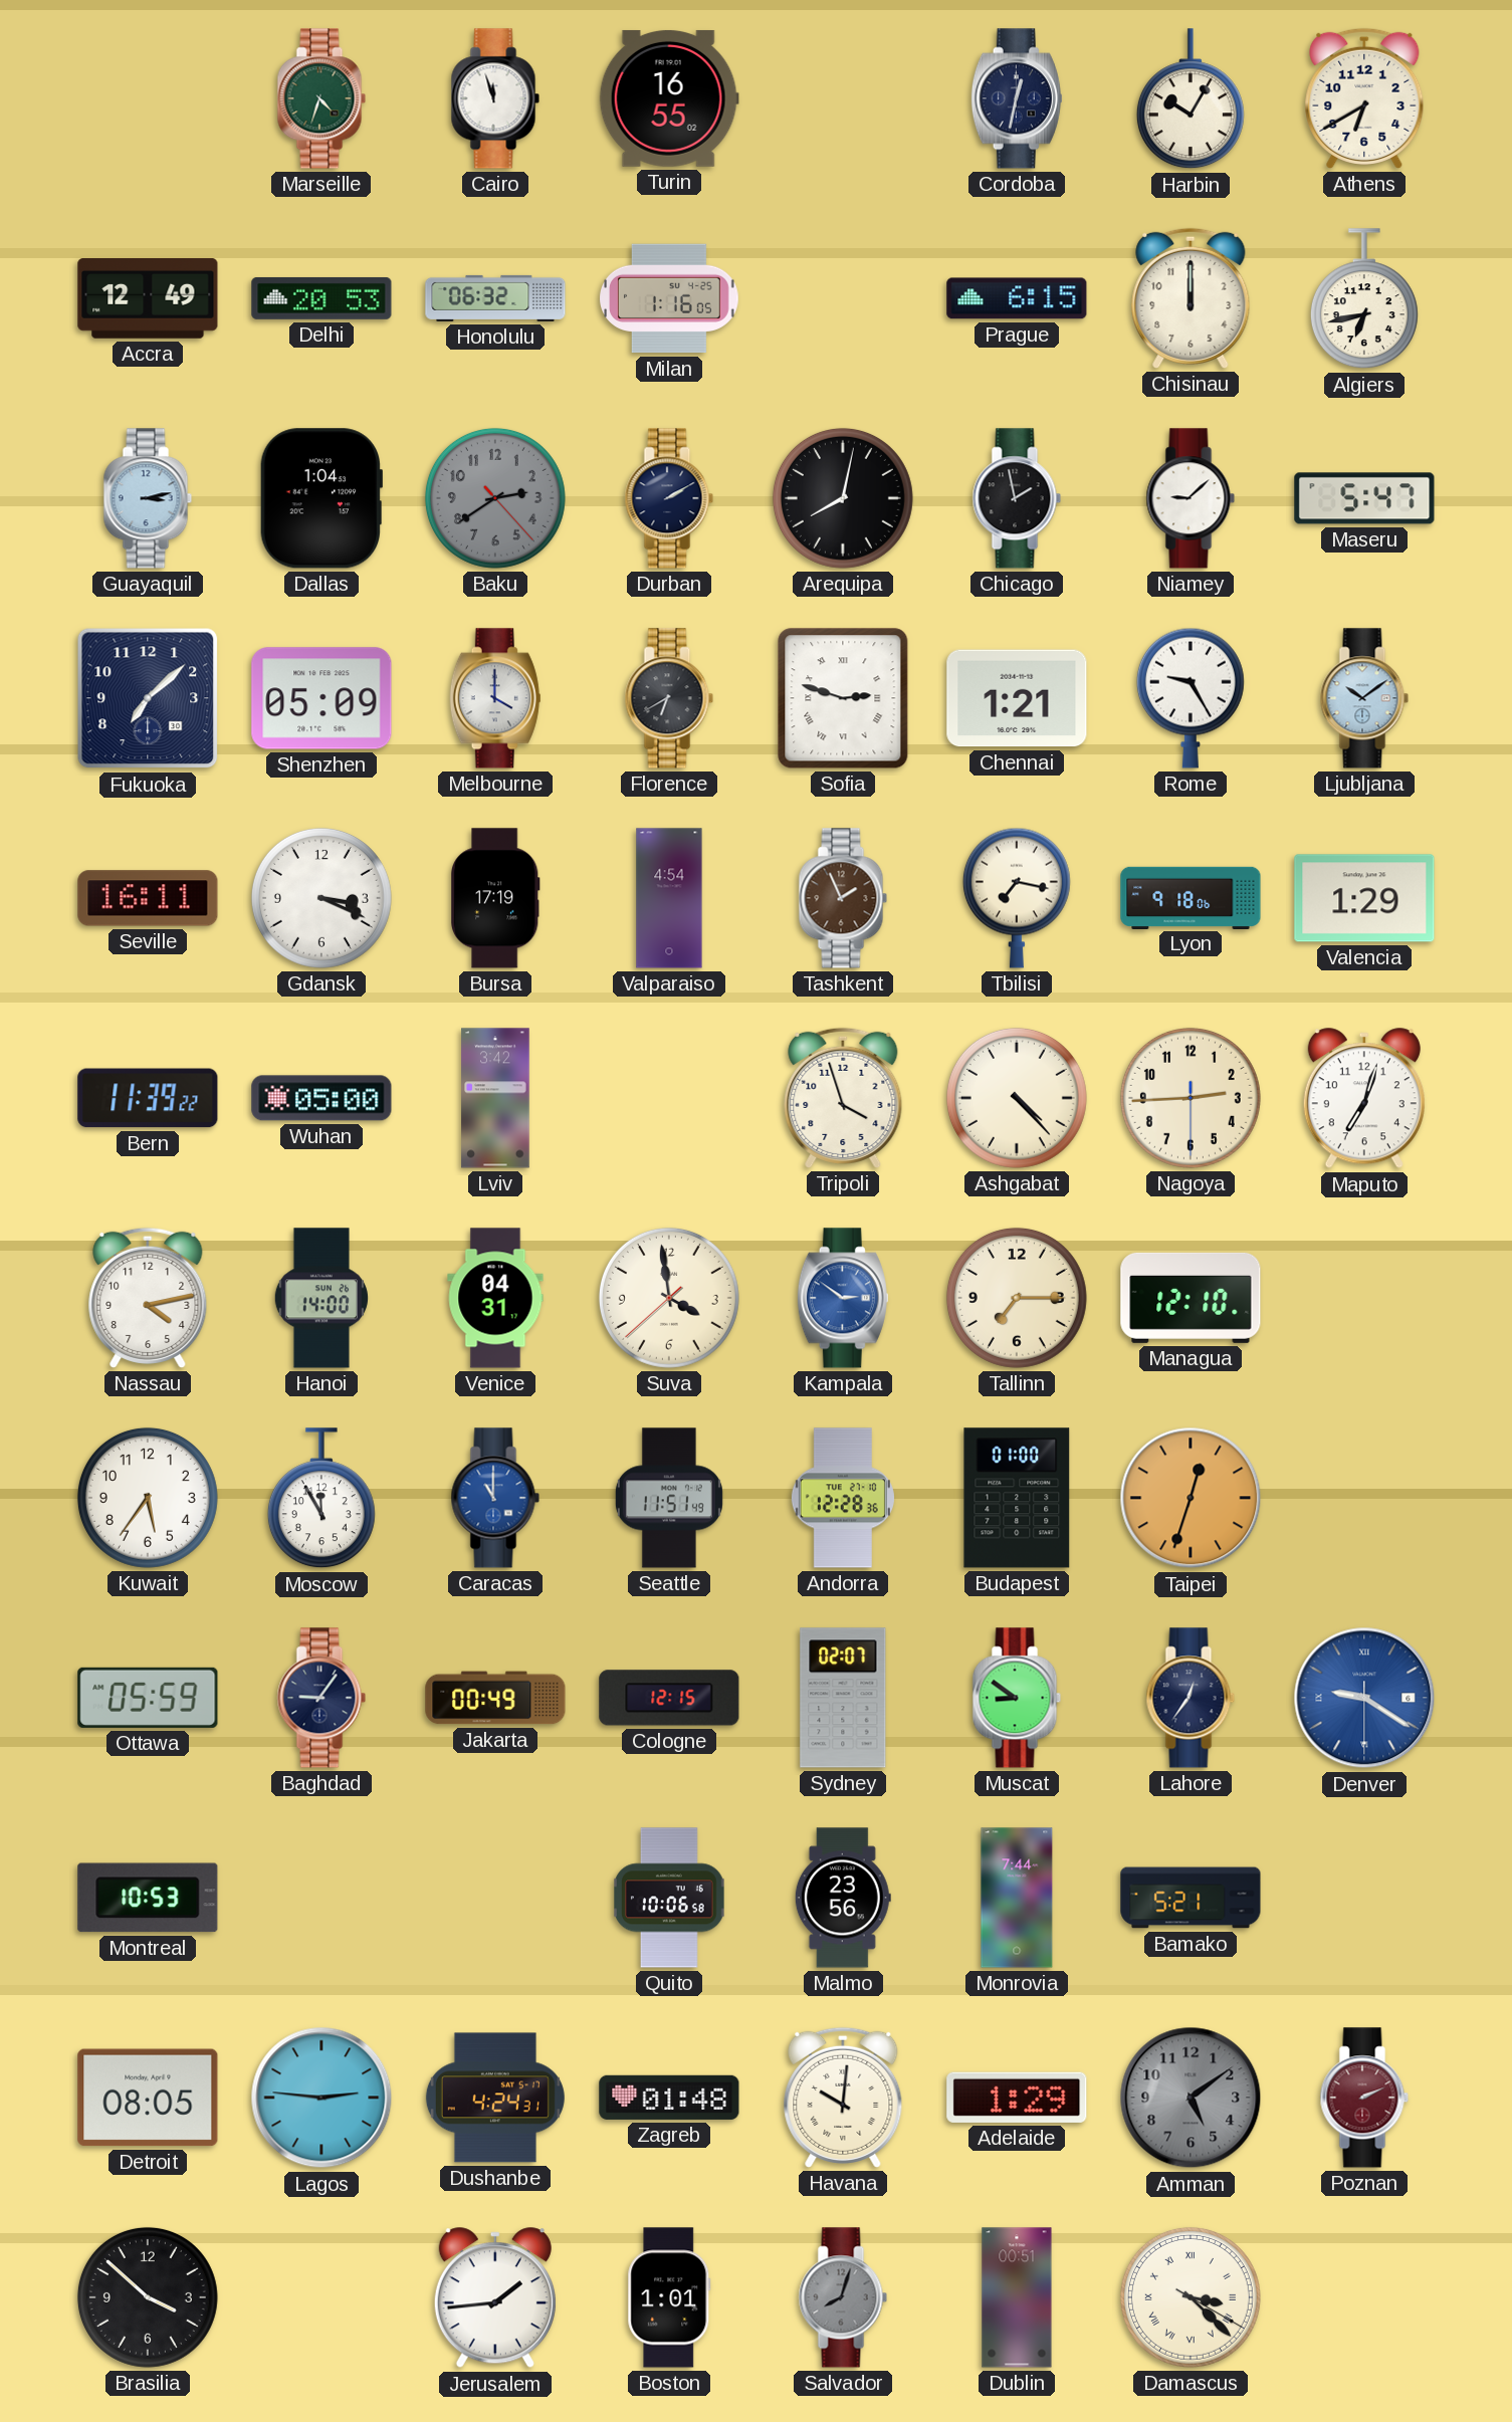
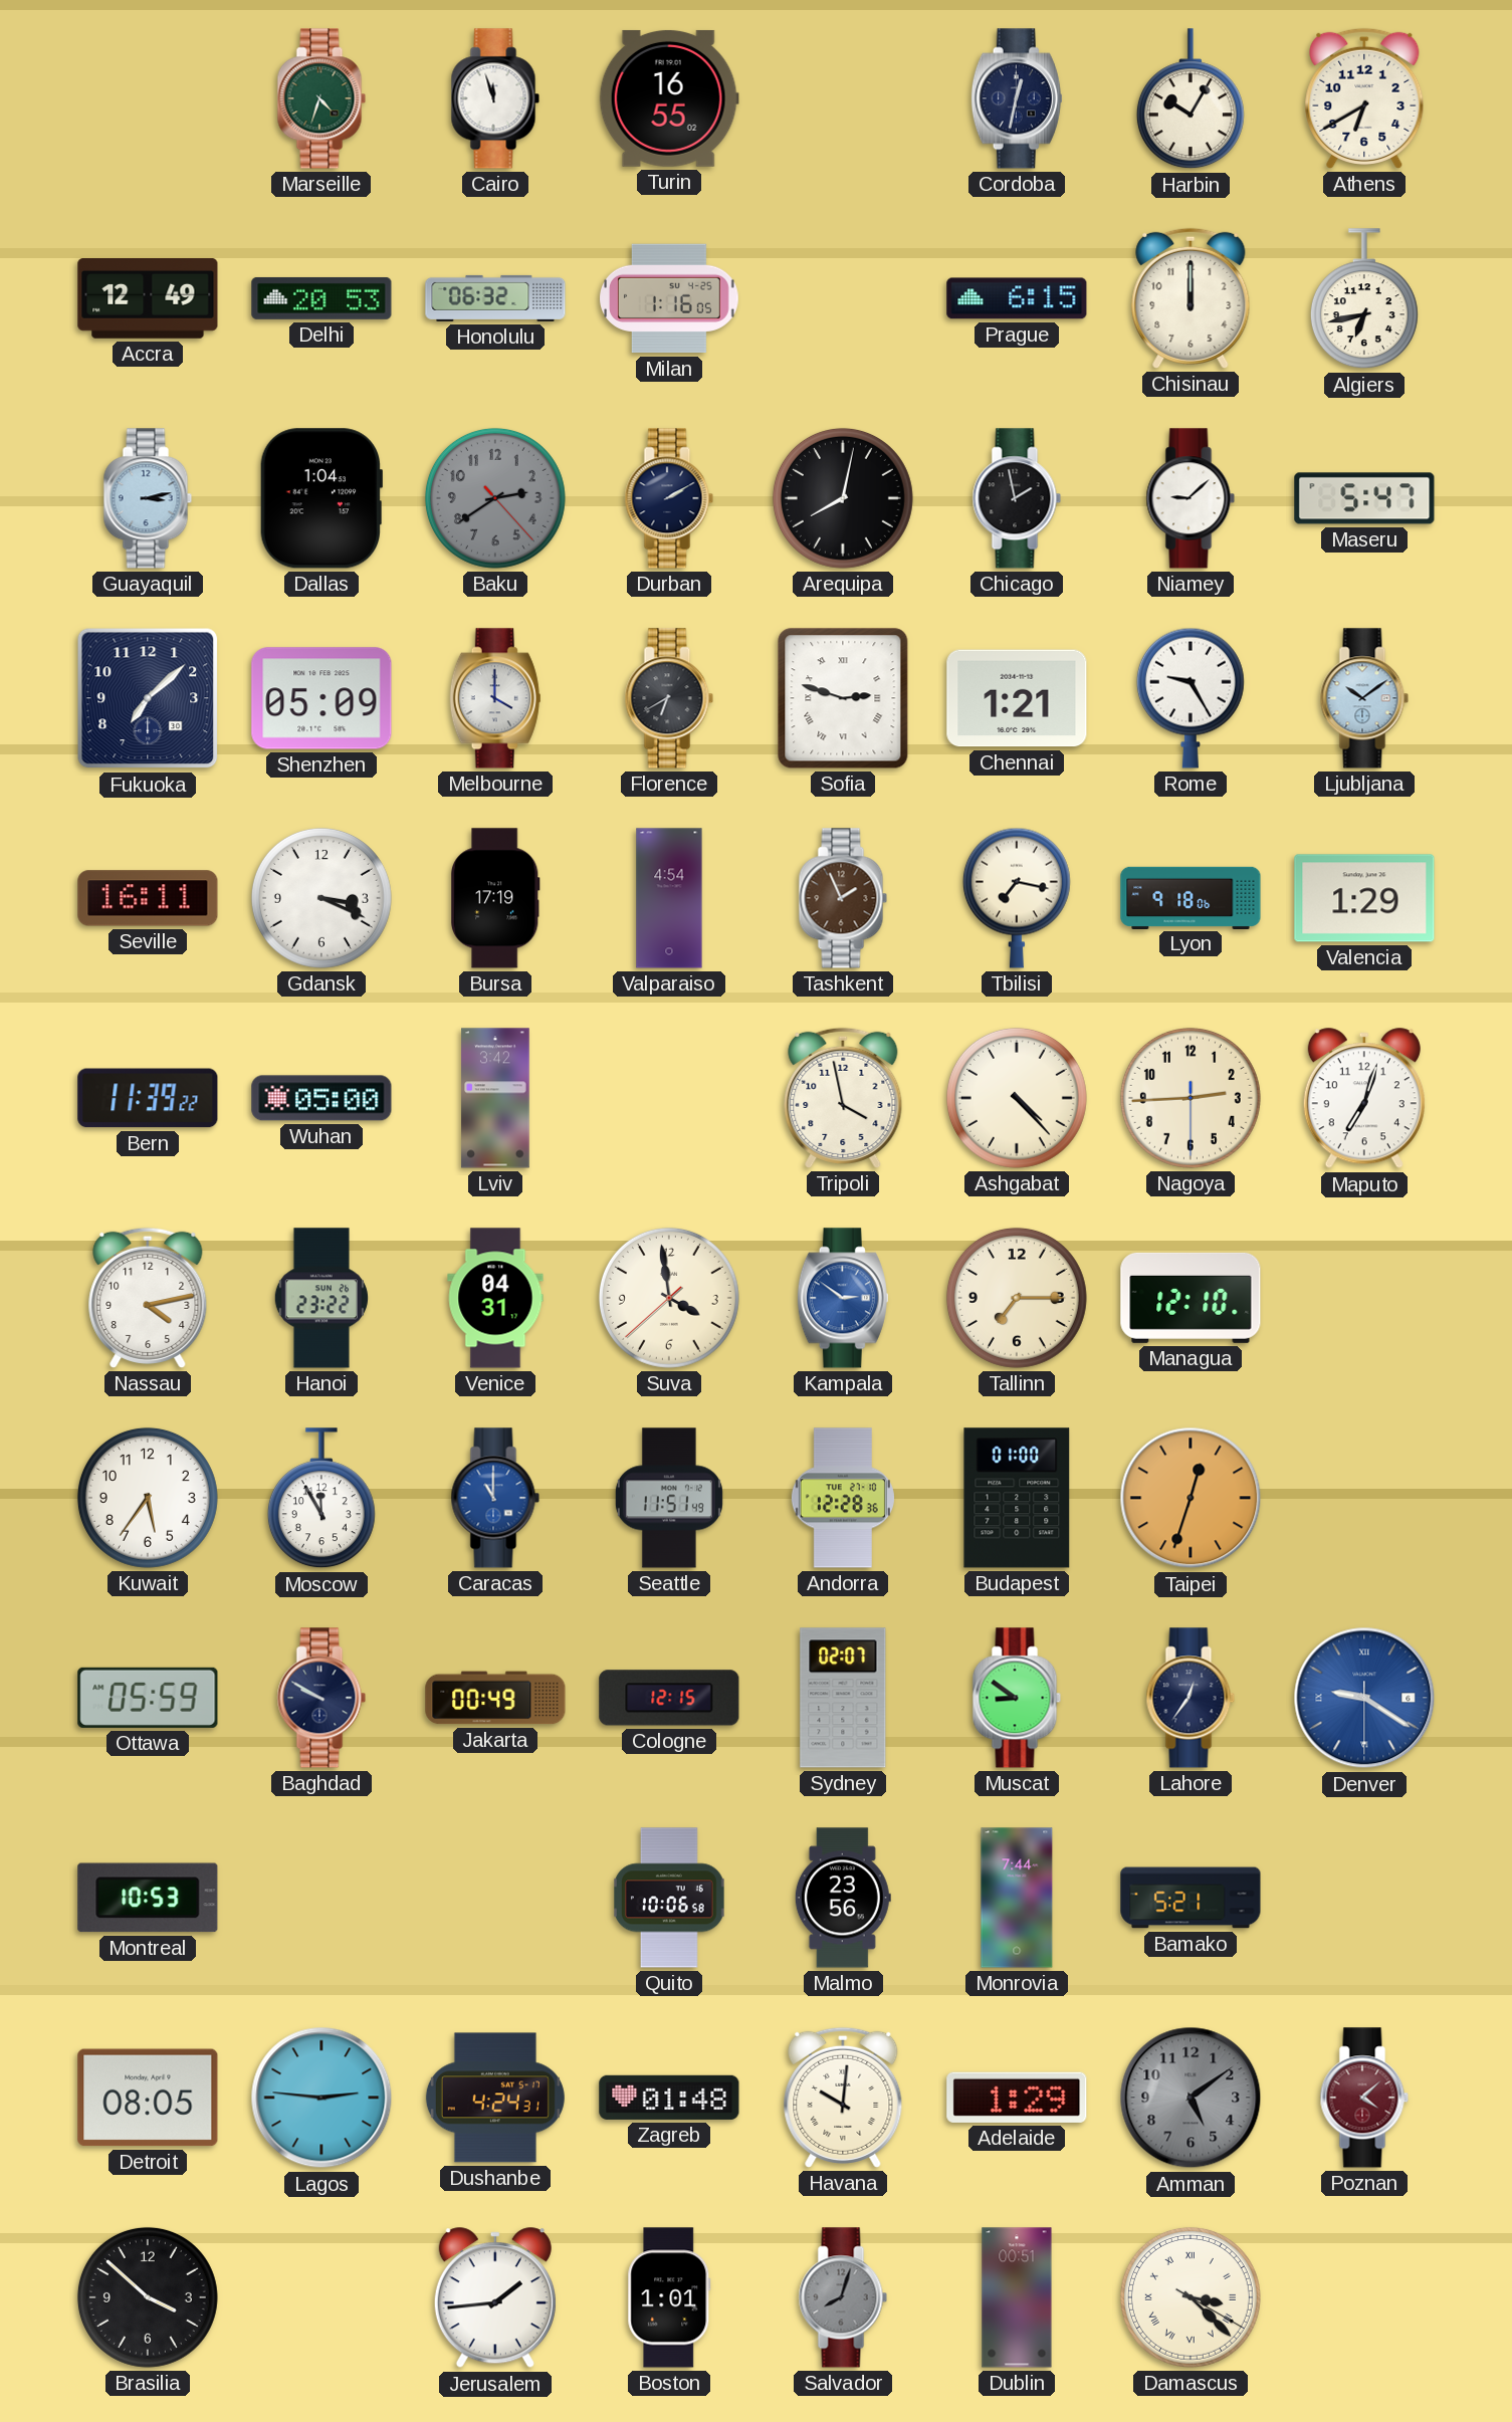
Tripoli: 3:57 -> 3:58 (843, 1098)
Hanoi: 14:00 -> 23:22 (321, 1298)
Baghdad: 9:06 -> 9:50 (321, 1698)
Poznan: 2:11 -> 4:08 (1364, 2098)
